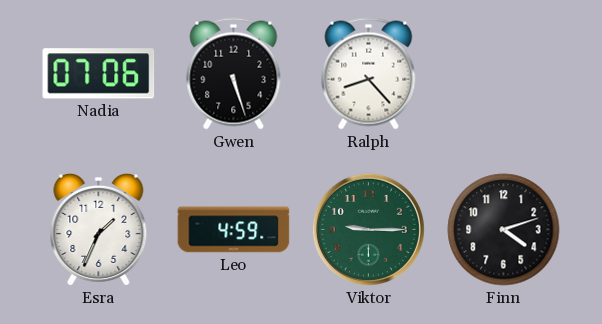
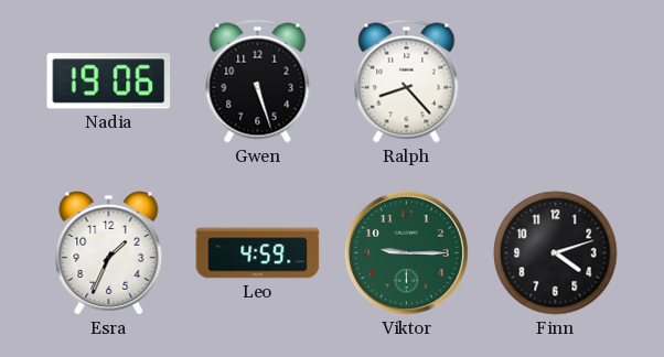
Nadia: 07:06 -> 19:06 (109, 82)
